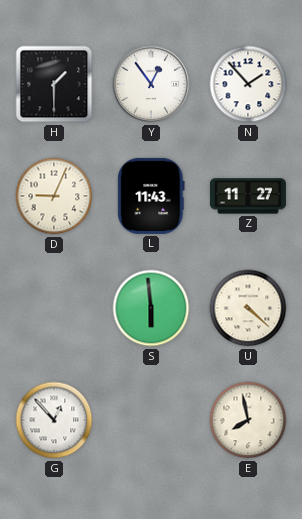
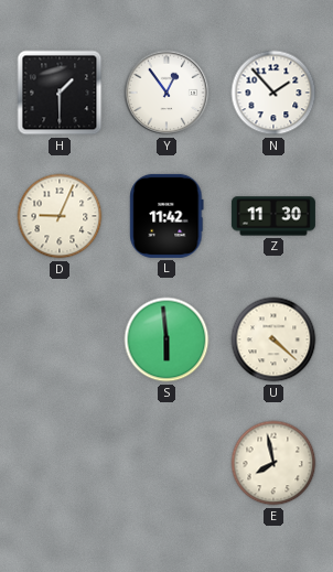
L: 11:43 -> 11:42 (166, 216)
Z: 11:27 -> 11:30 (273, 216)
G: 12:53 -> none (54, 420)
